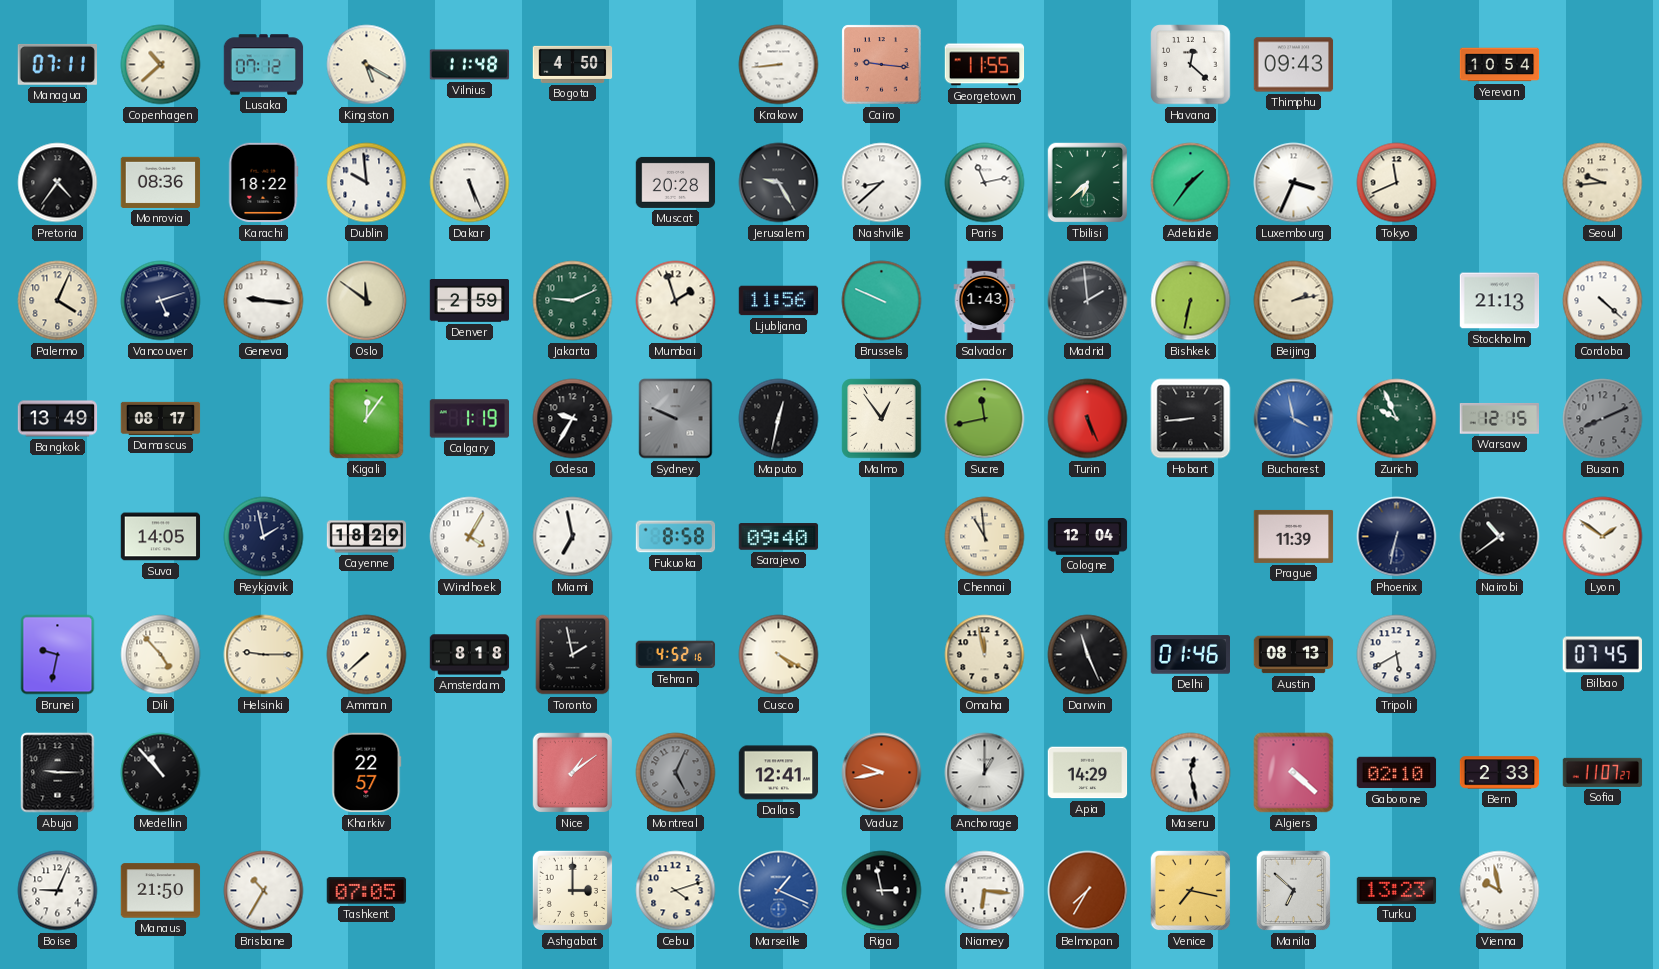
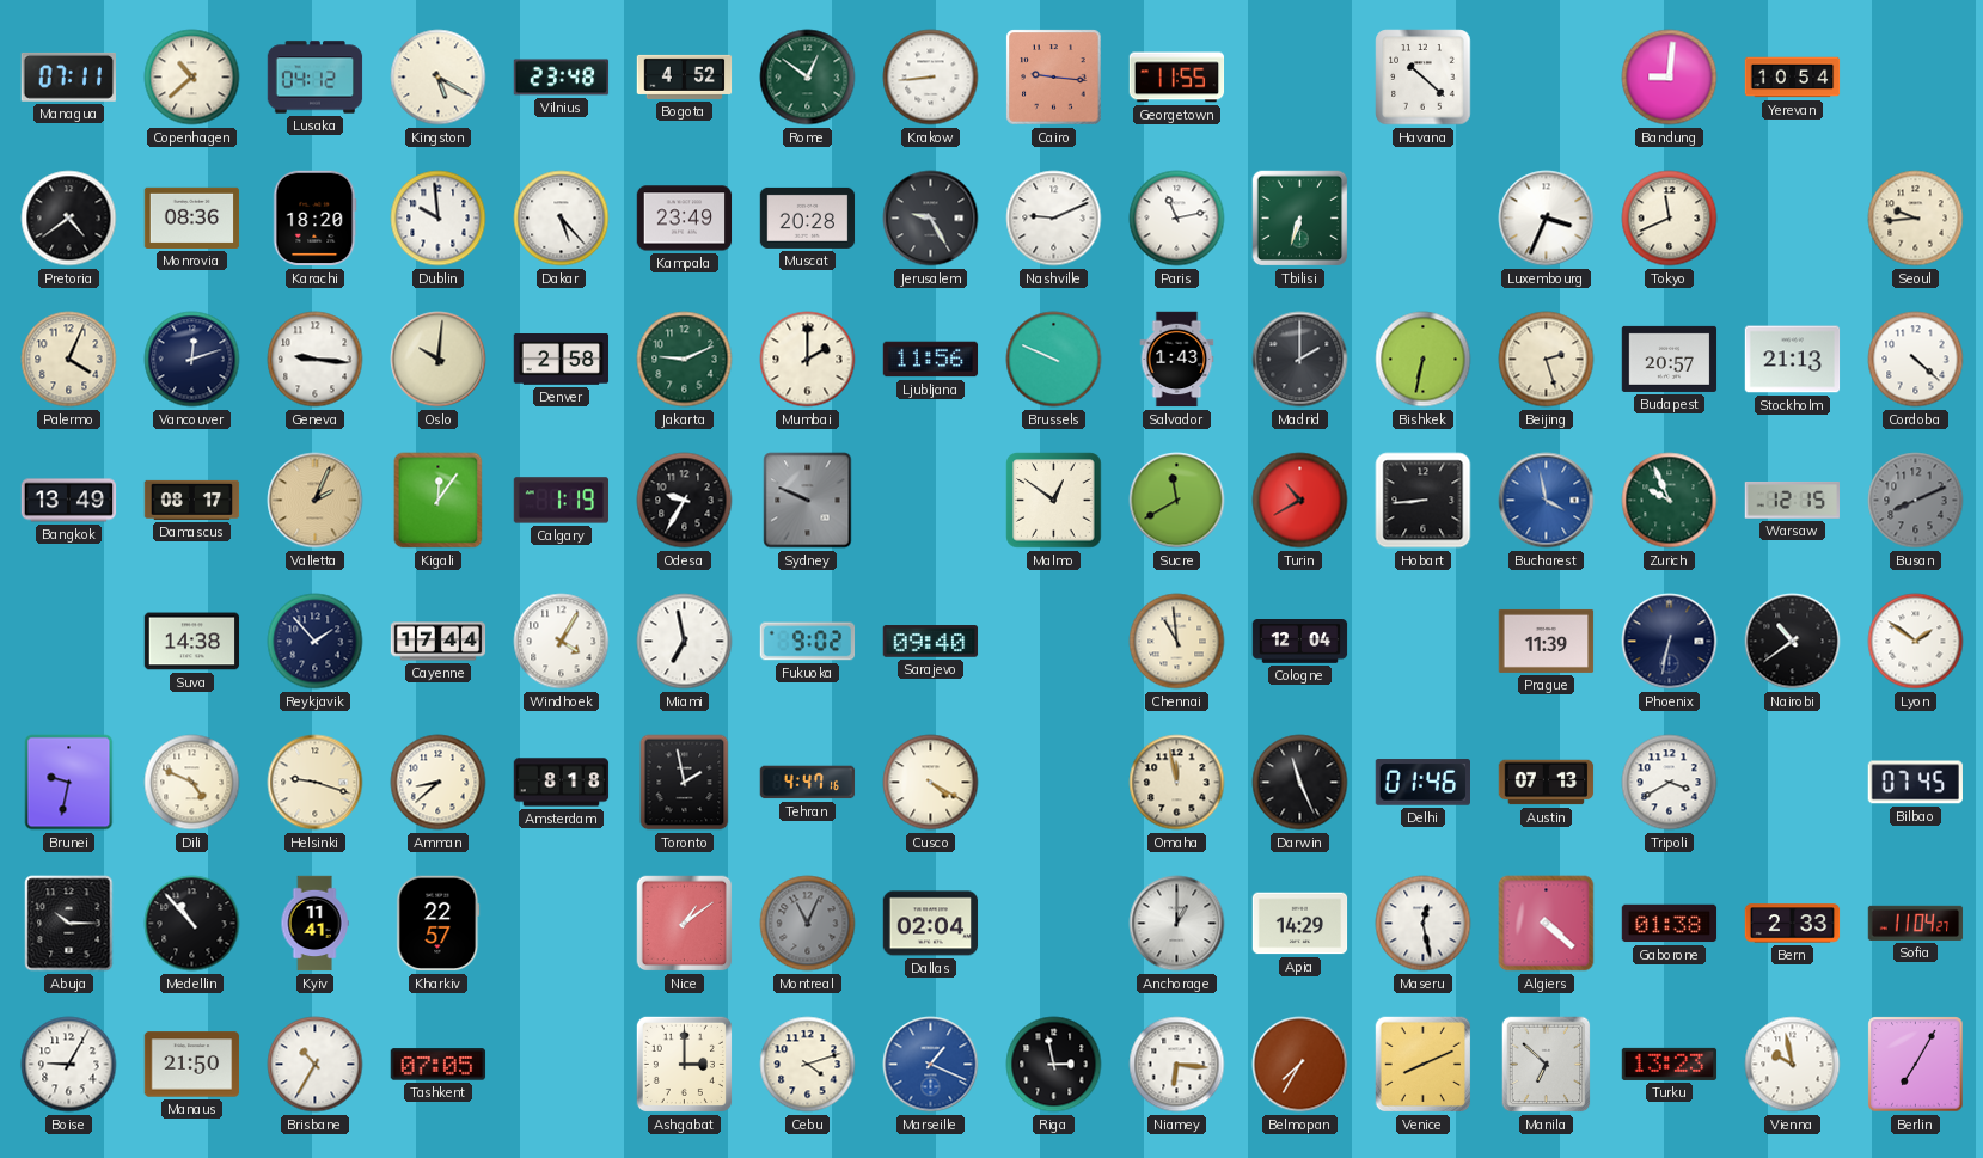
Lusaka: 07:12 -> 04:12 (316, 78)
Vilnius: 11:48 -> 23:48 (562, 78)
Bogota: 4:50 -> 4:52 (685, 76)
Rome: none -> 12:51 (808, 78)
Havana: 12:22 -> 10:22 (1424, 78)
Thimphu: 09:43 -> none (1294, 65)
Bandung: none -> 9:01 (1670, 78)
Pretoria: 4:36 -> 4:39 (69, 219)
Karachi: 18:22 -> 18:20 (316, 219)
Dakar: 5:26 -> 5:23 (562, 219)
Kampala: none -> 23:49 (685, 219)
Nashville: 8:38 -> 9:11 (1054, 219)
Tbilisi: 6:38 -> 6:33 (1300, 219)
Adelaide: 1:36 -> none (1191, 183)
Vancouver: 5:12 -> 12:12 (192, 360)
Oslo: 11:51 -> 10:01 (439, 360)
Denver: 2:59 -> 2:58 (562, 360)
Mumbai: 1:57 -> 2:00 (808, 360)
Madrid: 1:59 -> 2:00 (1300, 360)
Beijing: 2:13 -> 2:27 (1547, 360)
Budapest: none -> 20:57 (1670, 359)
Valletta: none -> 2:04 (316, 501)
Maputo: 12:32 -> none (779, 419)
Malmo: 12:54 -> 12:51 (1054, 501)
Sucre: 11:43 -> 11:40 (1177, 501)
Turin: 5:26 -> 10:40 (1300, 501)
Suva: 14:05 -> 14:38 (192, 642)
Reykjavik: 1:58 -> 1:53 (316, 642)
Cayenne: 18:29 -> 17:44 (439, 642)
Fukuoka: 8:58 -> 9:02 (808, 642)
Dili: 4:53 -> 4:49 (192, 783)
Helsinki: 9:15 -> 9:18 (316, 783)
Amman: 7:38 -> 8:38 (439, 783)
Tehran: 4:52 -> 4:47 (808, 783)
Austin: 08:13 -> 07:13 (1547, 783)
Tripoli: 5:40 -> 3:40 (1670, 783)
Abuja: 9:15 -> 10:15 (69, 924)
Kyiv: none -> 11:41 (314, 924)
Montreal: 5:04 -> 11:04 (808, 924)
Dallas: 12:41 -> 02:04 (931, 924)
Vaduz: 9:43 -> none (882, 773)
Gaborone: 02:10 -> 01:38 (1670, 924)
Sofia: 11:07 -> 11:04 (1916, 923)
Boise: 9:04 -> 9:05 (69, 1065)
Venice: 7:17 -> 8:11 (1424, 1065)
Berlin: none -> 7:05 (1916, 1065)
